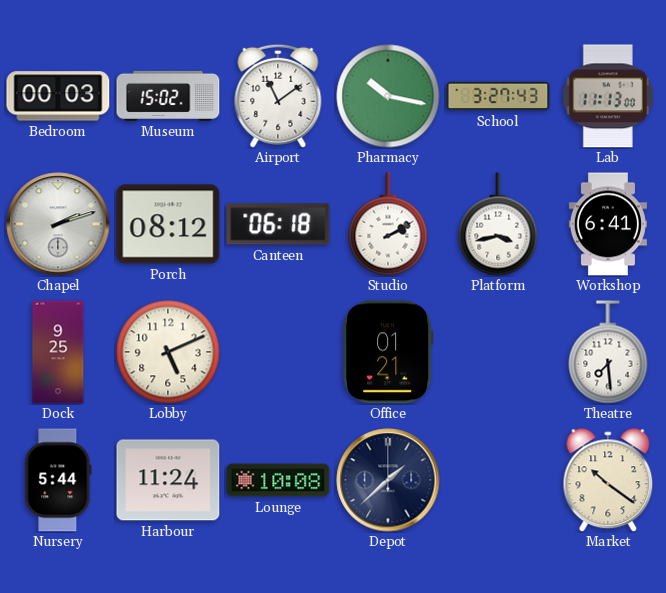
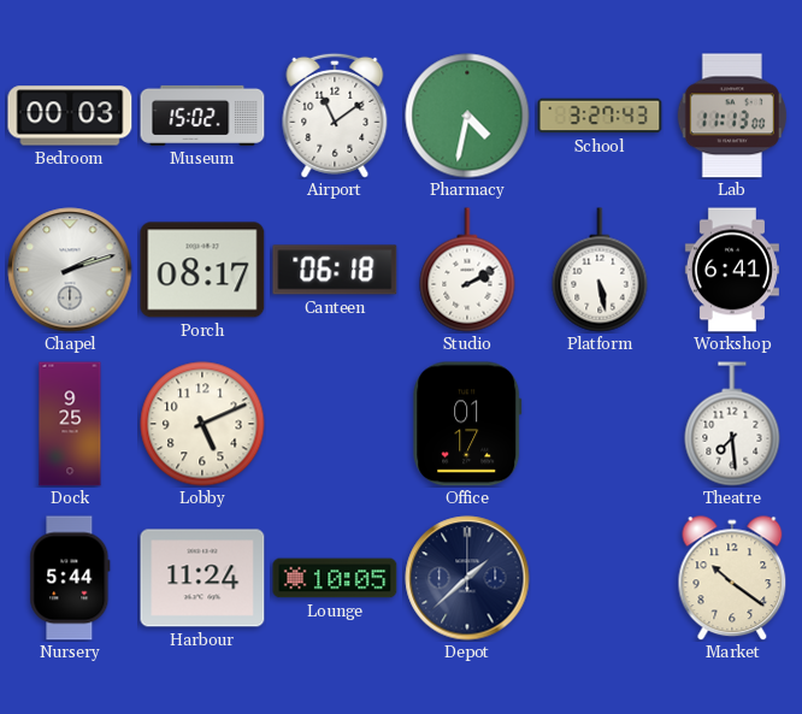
Pharmacy: 10:17 -> 4:32 (467, 116)
Porch: 08:12 -> 08:17 (202, 270)
Platform: 3:43 -> 5:28 (600, 270)
Office: 01:21 -> 01:17 (467, 424)
Lounge: 10:08 -> 10:05 (335, 578)
